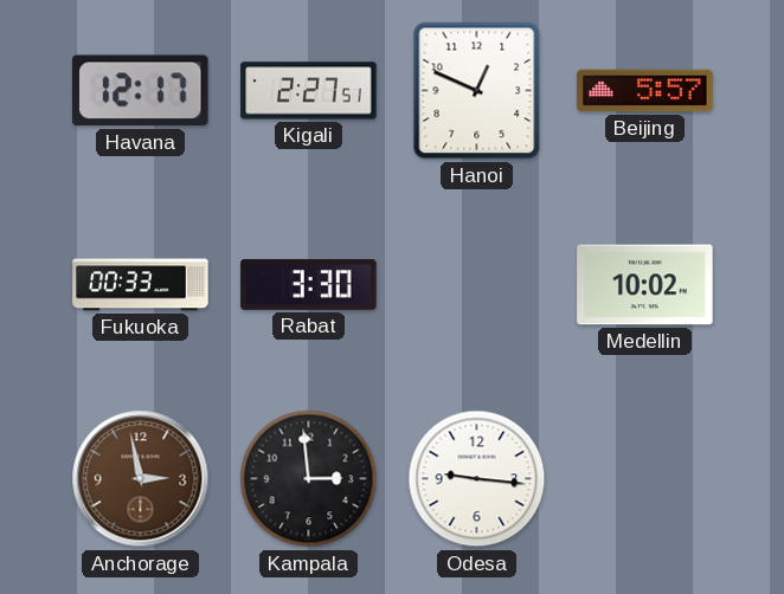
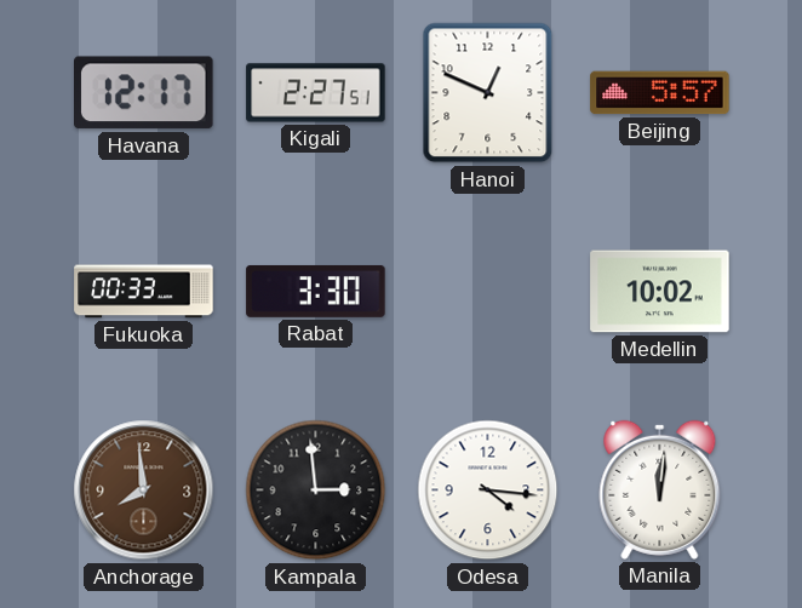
Anchorage: 2:58 -> 7:59 (144, 491)
Odesa: 9:16 -> 4:16 (488, 491)
Manila: none -> 12:01 (660, 489)
